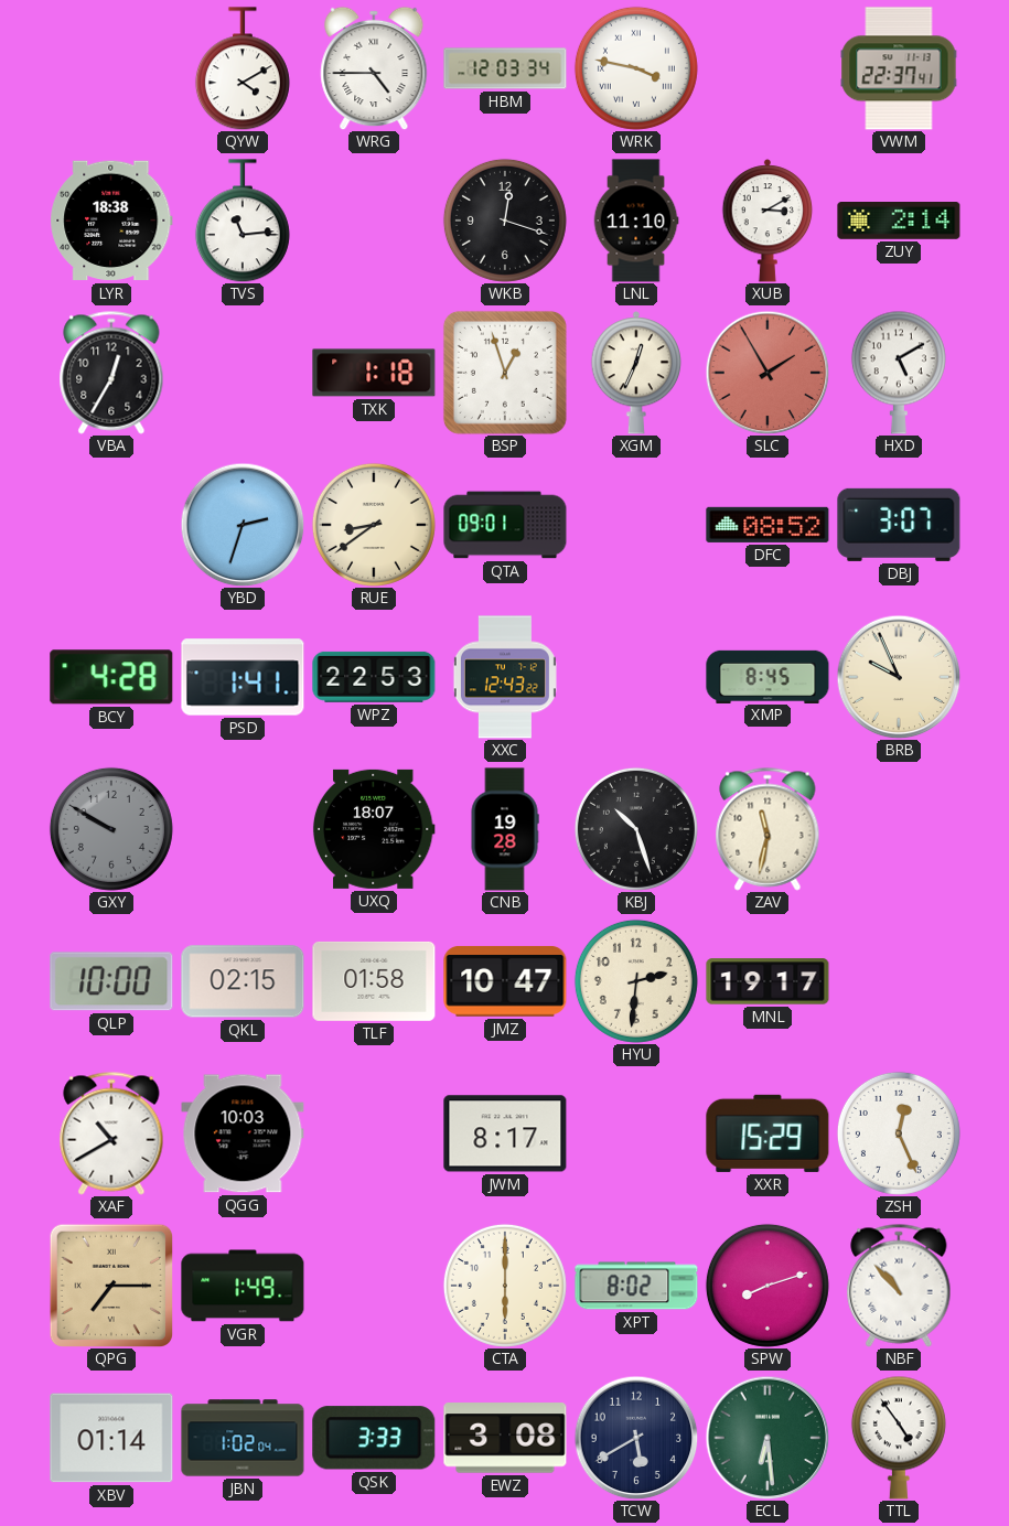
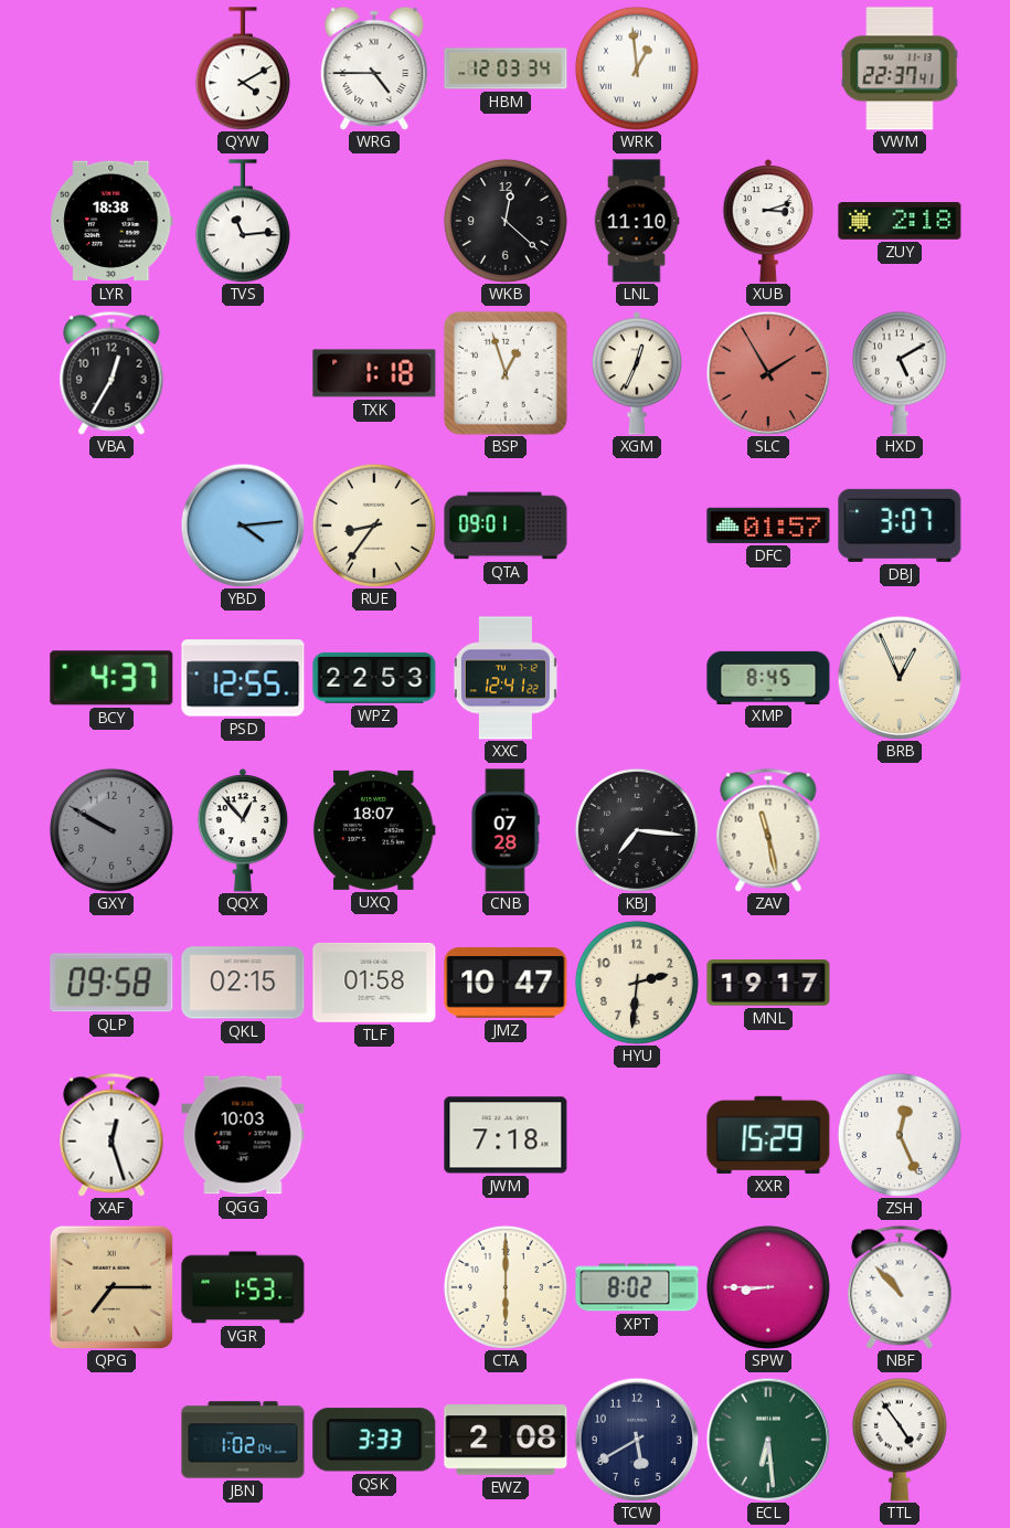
WRK: 3:47 -> 12:59 (637, 68)
WKB: 12:18 -> 12:22 (506, 221)
XUB: 3:10 -> 3:12 (768, 221)
ZUY: 2:14 -> 2:18 (900, 222)
YBD: 2:33 -> 4:14 (243, 526)
RUE: 8:39 -> 8:36 (374, 526)
DFC: 08:52 -> 01:57 (768, 526)
BCY: 4:28 -> 4:37 (111, 678)
PSD: 1:41 -> 12:55 (243, 678)
XXC: 12:43 -> 12:41 (506, 678)
BRB: 9:56 -> 12:56 (900, 678)
QQX: none -> 12:53 (243, 830)
CNB: 19:28 -> 07:28 (506, 830)
KBJ: 10:27 -> 7:16 (637, 830)
ZAV: 11:32 -> 11:28 (768, 830)
QLP: 10:00 -> 09:58 (111, 983)
XAF: 10:40 -> 12:27 (111, 1135)
JWM: 8:17 -> 7:18 (506, 1135)
VGR: 1:49 -> 1:53 (243, 1287)
SPW: 8:12 -> 8:45 (768, 1287)
XBV: 01:14 -> none (111, 1438)
EWZ: 3:08 -> 2:08 (506, 1440)
